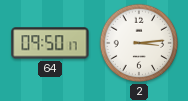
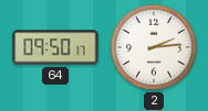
2: 3:14 -> 2:14 (154, 47)
